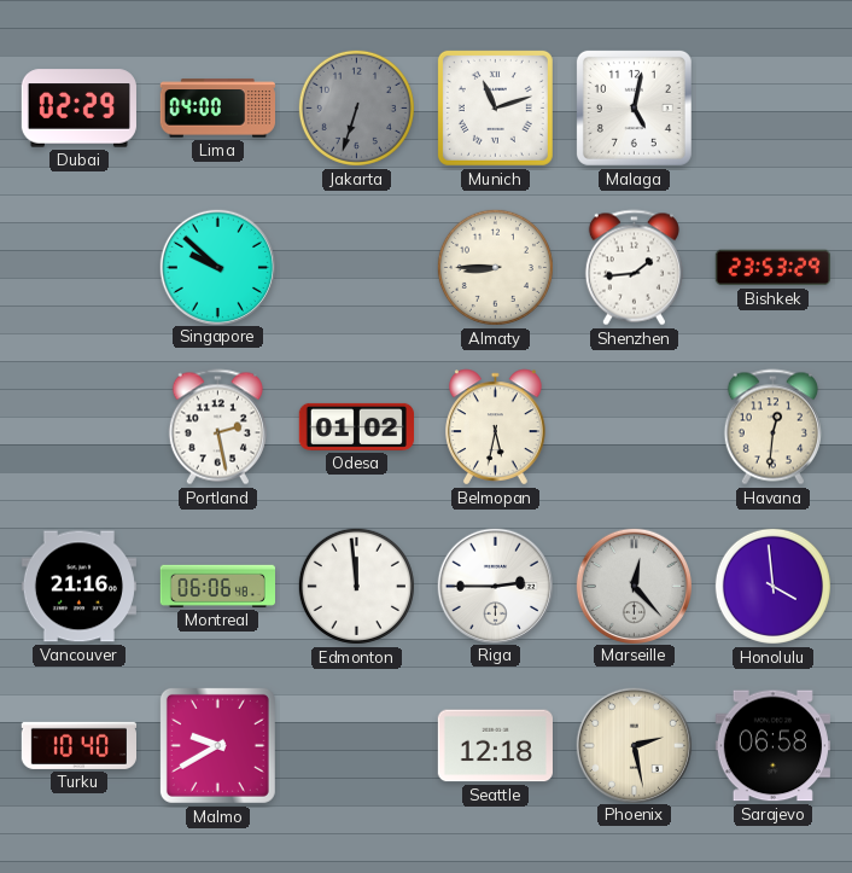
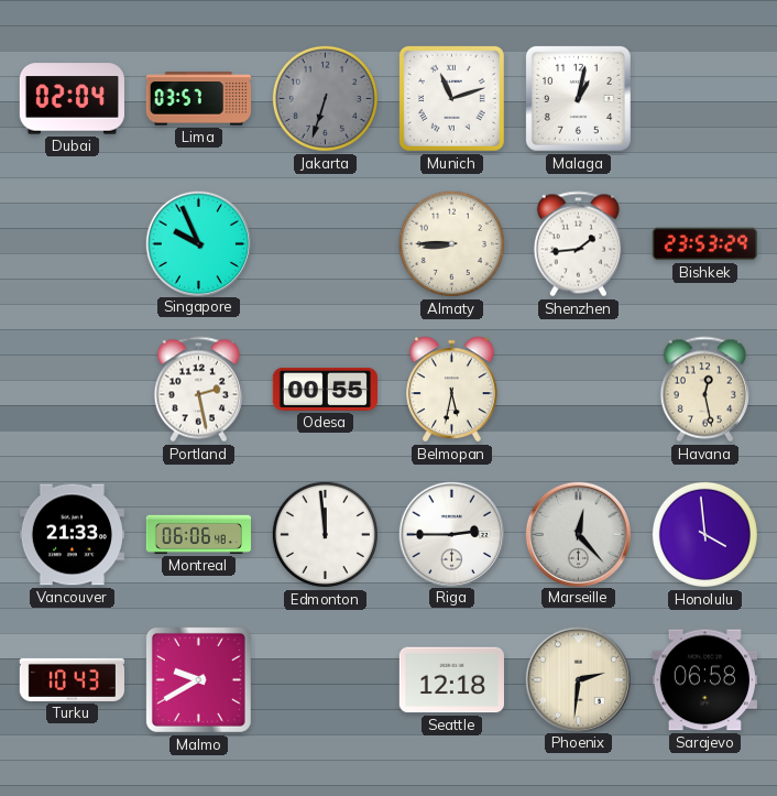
Dubai: 02:29 -> 02:04 (72, 99)
Lima: 04:00 -> 03:57 (198, 99)
Malaga: 5:02 -> 1:02 (578, 98)
Singapore: 9:52 -> 9:56 (198, 243)
Odesa: 01:02 -> 00:55 (325, 389)
Havana: 12:31 -> 12:28 (704, 390)
Vancouver: 21:16 -> 21:33 (72, 535)
Turku: 10:40 -> 10:43 (72, 679)
Phoenix: 2:28 -> 2:31 (578, 679)
